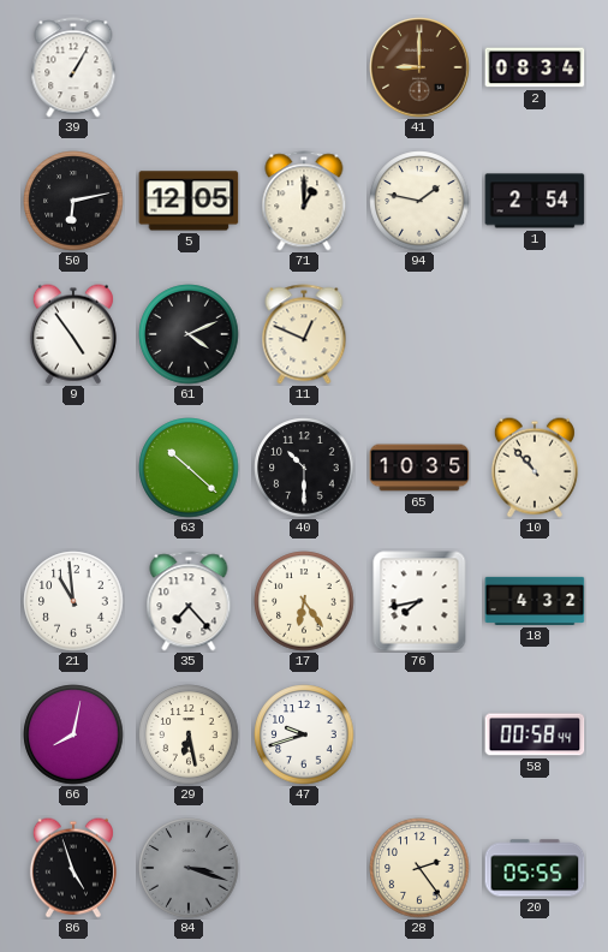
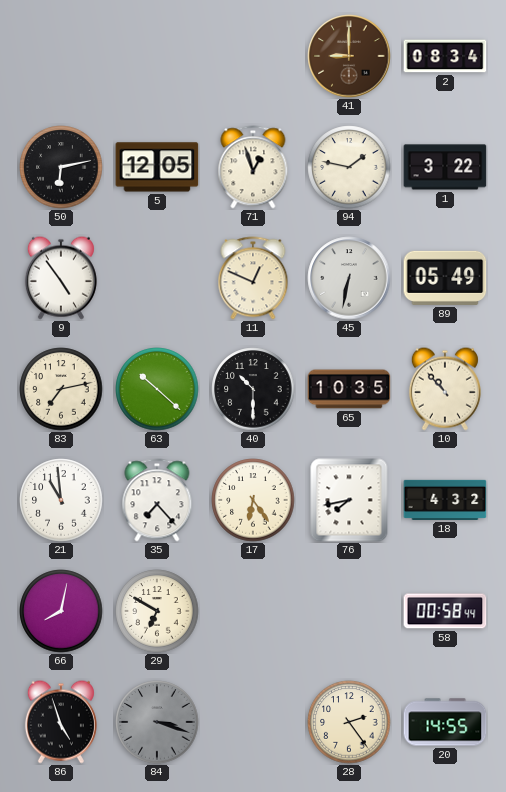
39: 1:05 -> none (73, 67)
71: 1:00 -> 12:57 (253, 167)
1: 2:54 -> 3:22 (445, 167)
61: 4:11 -> none (189, 334)
45: none -> 6:32 (349, 278)
89: none -> 05:49 (445, 278)
83: none -> 7:13 (61, 389)
29: 6:28 -> 6:50 (157, 611)
47: 9:42 -> none (304, 734)
20: 05:55 -> 14:55 (445, 722)
